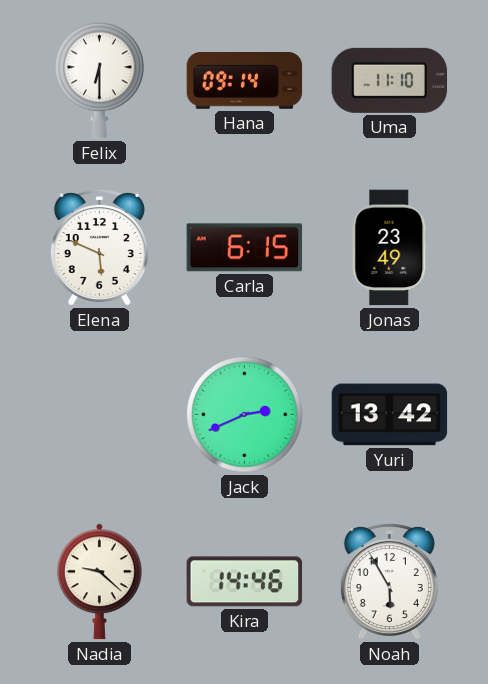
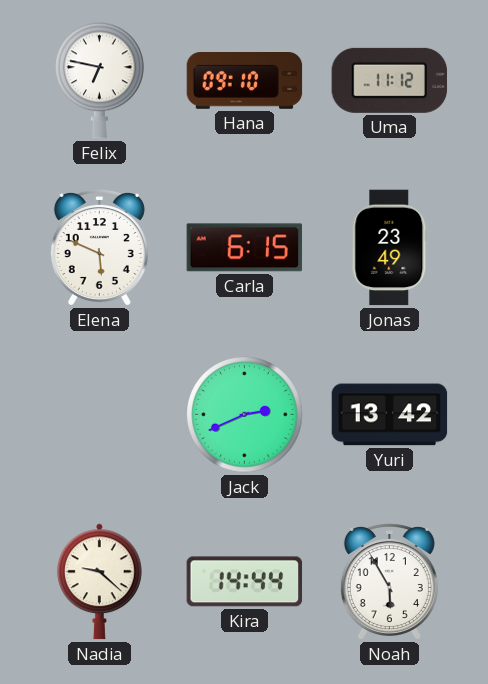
Felix: 6:30 -> 6:47 (100, 81)
Hana: 09:14 -> 09:10 (245, 81)
Uma: 11:10 -> 11:12 (390, 80)
Kira: 14:46 -> 14:44 (245, 582)
